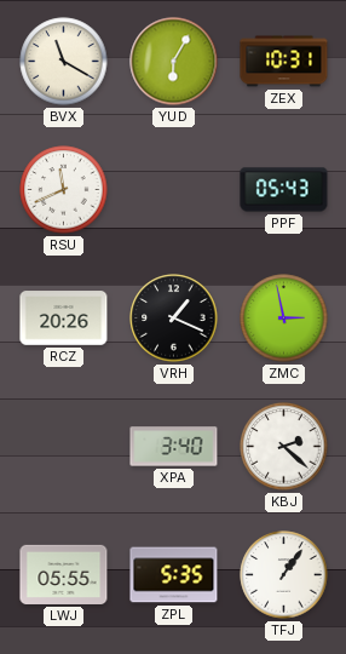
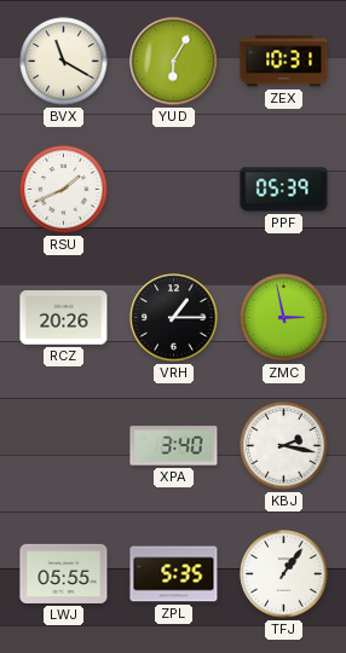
RSU: 11:41 -> 1:41 (64, 190)
PPF: 05:43 -> 05:39 (284, 190)
VRH: 1:19 -> 1:15 (174, 318)
KBJ: 2:22 -> 2:17 (284, 446)
